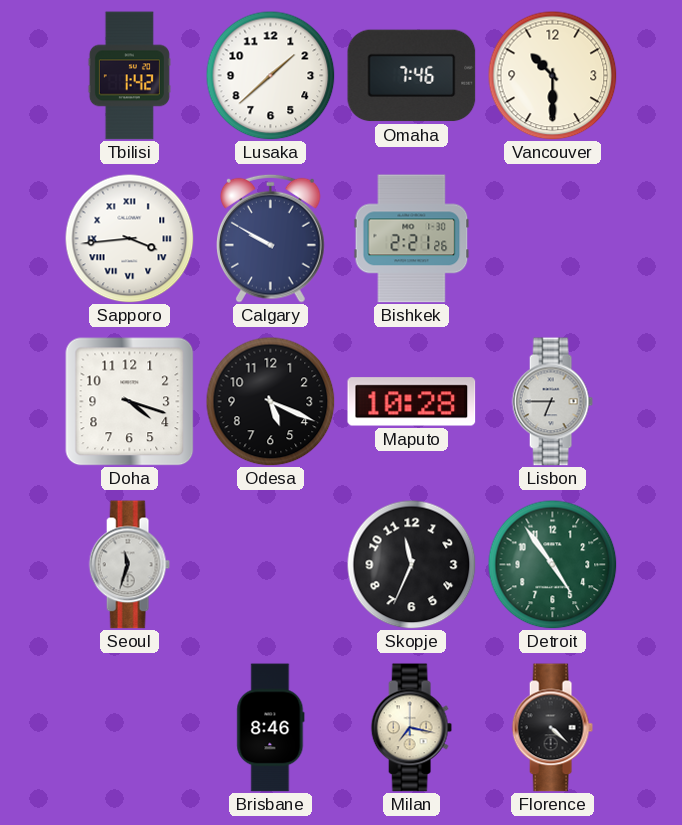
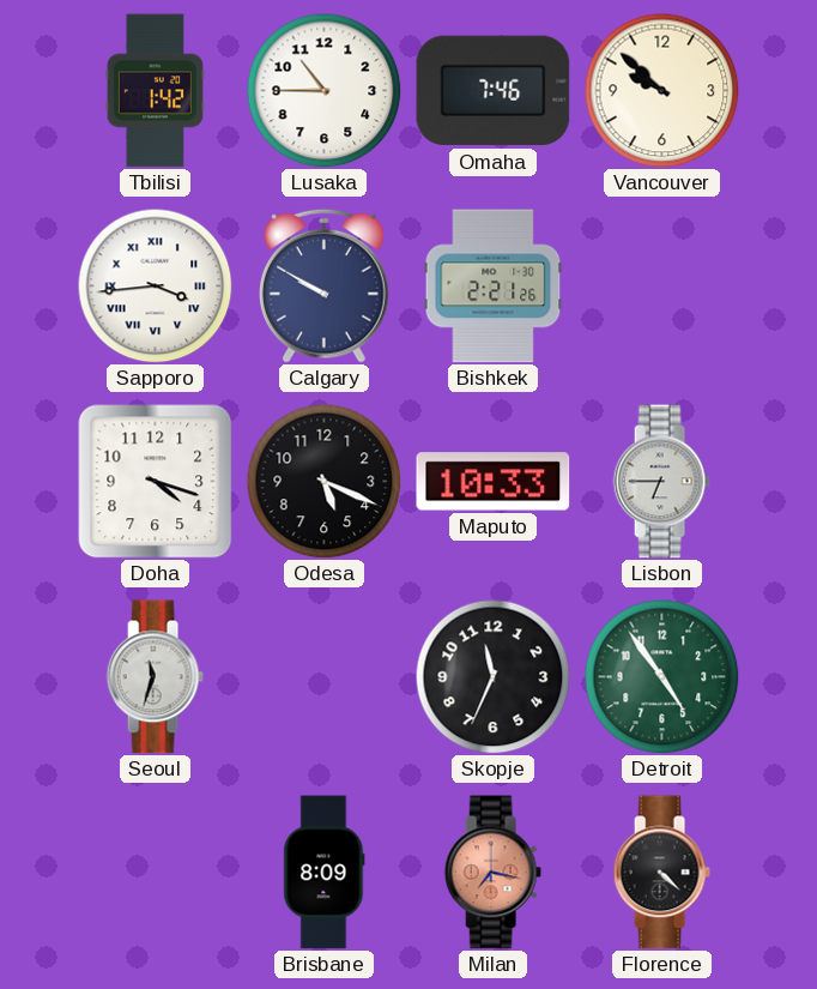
Lusaka: 1:38 -> 10:45 (323, 90)
Vancouver: 10:30 -> 9:52 (661, 90)
Maputo: 10:28 -> 10:33 (494, 482)
Brisbane: 8:46 -> 8:09 (325, 873)
Milan dial: cream -> salmon (492, 873)
